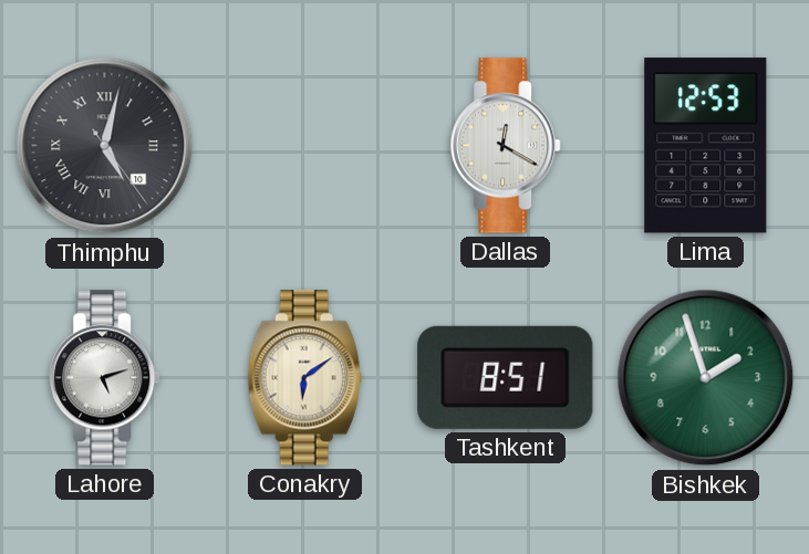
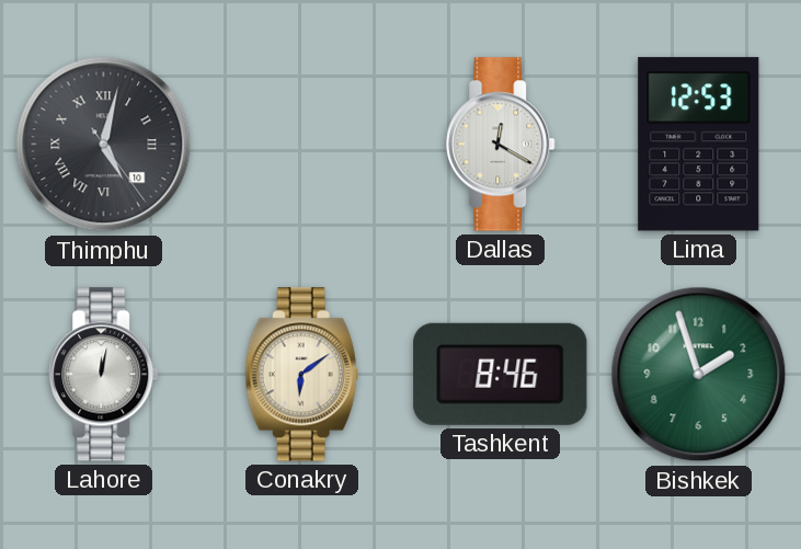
Lahore: 5:12 -> 12:02 (104, 375)
Tashkent: 8:51 -> 8:46 (501, 374)
